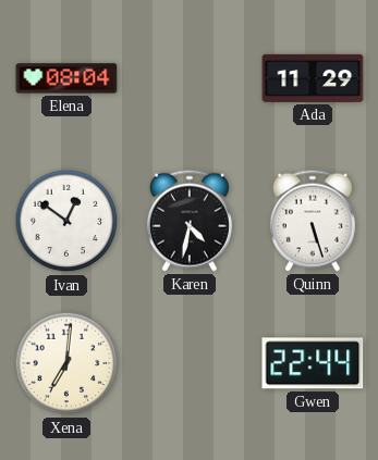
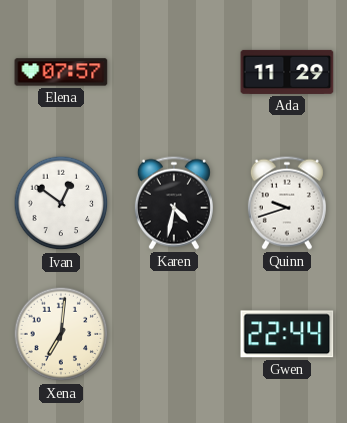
Elena: 08:04 -> 07:57 (61, 72)
Quinn: 5:27 -> 9:42 (287, 203)
